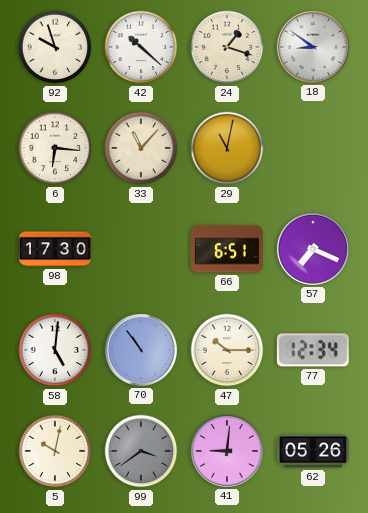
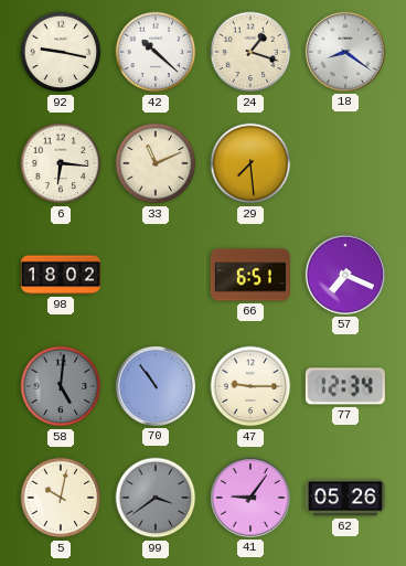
92: 9:57 -> 9:17 (61, 52)
18: 8:51 -> 8:21 (345, 52)
33: 11:07 -> 11:11 (156, 163)
29: 11:02 -> 7:29 (250, 163)
98: 17:30 -> 18:02 (61, 275)
58 dial: white -> grey (61, 386)
47: 10:15 -> 9:15 (250, 386)
41: 9:01 -> 9:06 (250, 498)
